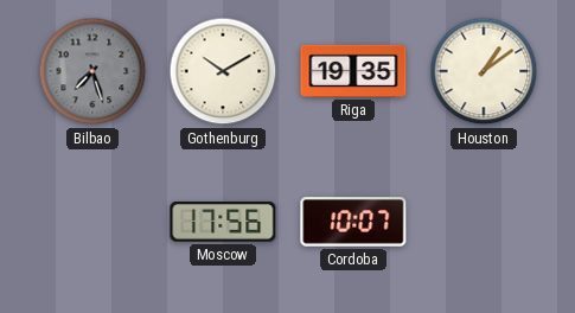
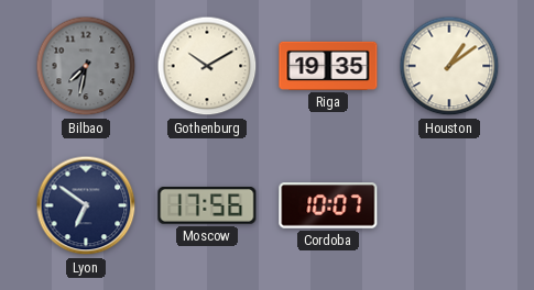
Bilbao: 7:27 -> 7:32 (86, 66)
Lyon: none -> 6:51 (86, 205)
